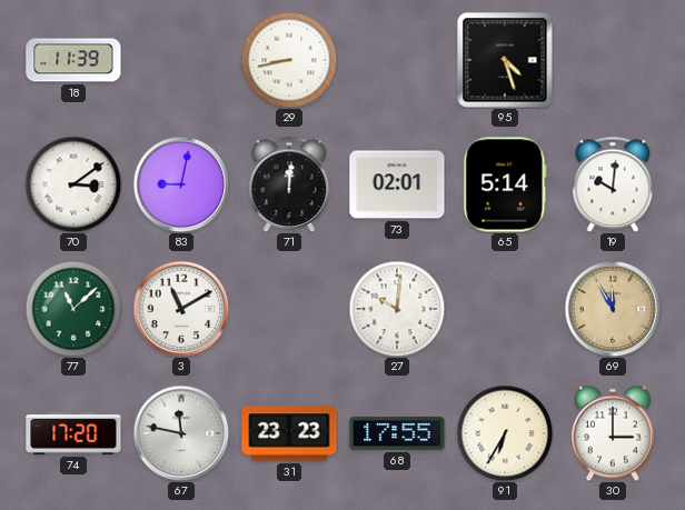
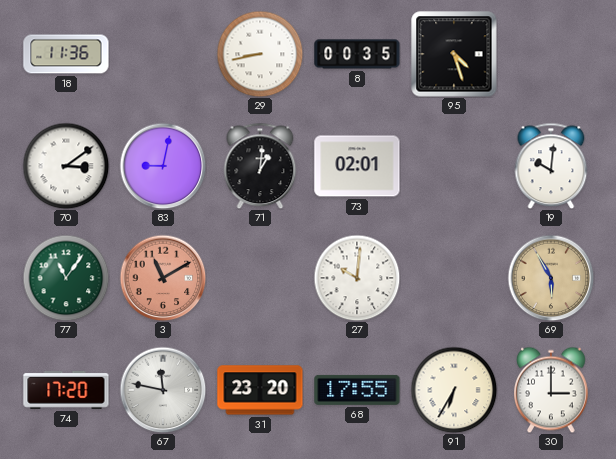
18: 11:39 -> 11:36 (66, 54)
8: none -> 00:35 (357, 54)
71: 12:01 -> 1:01 (260, 166)
65: 5:14 -> none (505, 184)
77: 11:08 -> 11:06 (66, 278)
3 dial: white -> salmon (163, 278)
69: 11:55 -> 5:55 (551, 278)
31: 23:23 -> 23:20 (260, 390)
